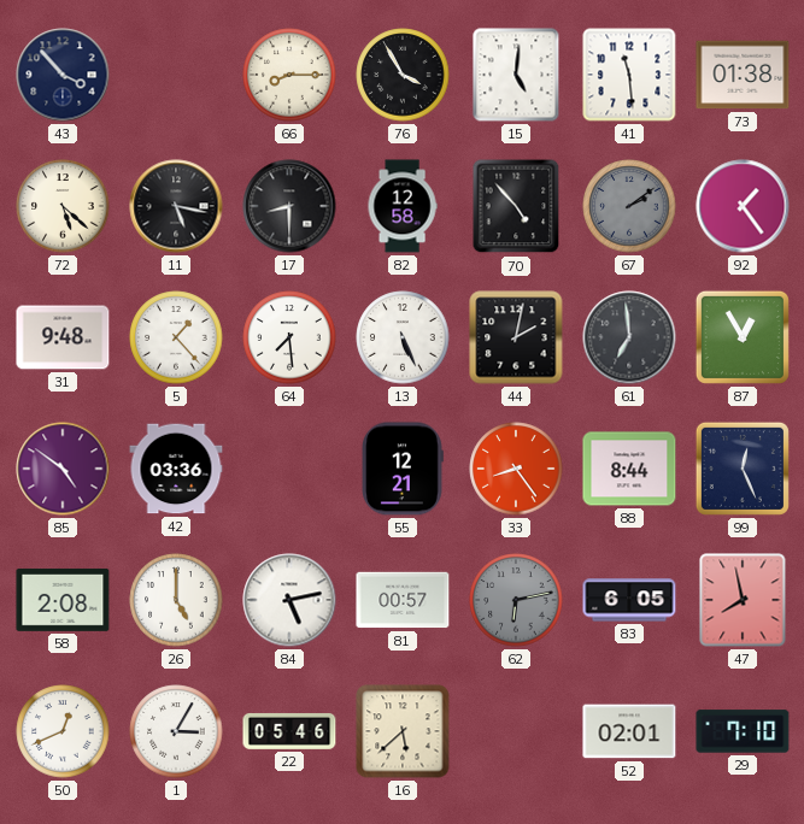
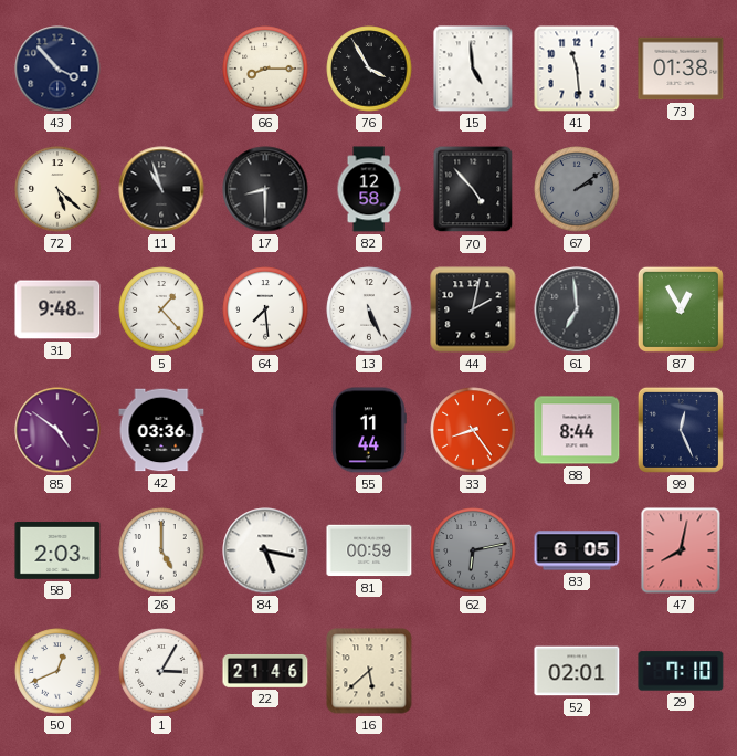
15: 5:01 -> 4:59 (473, 69)
11: 5:17 -> 10:57 (161, 189)
92: 1:24 -> none (743, 206)
55: 12:21 -> 11:44 (369, 430)
58: 2:08 -> 2:03 (57, 550)
84: 5:13 -> 5:17 (265, 550)
81: 00:57 -> 00:59 (369, 550)
47: 7:58 -> 8:02 (681, 550)
22: 05:46 -> 21:46 (265, 671)
